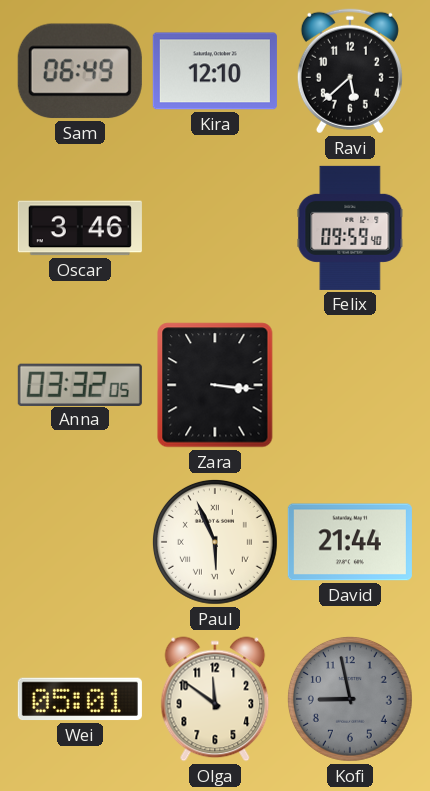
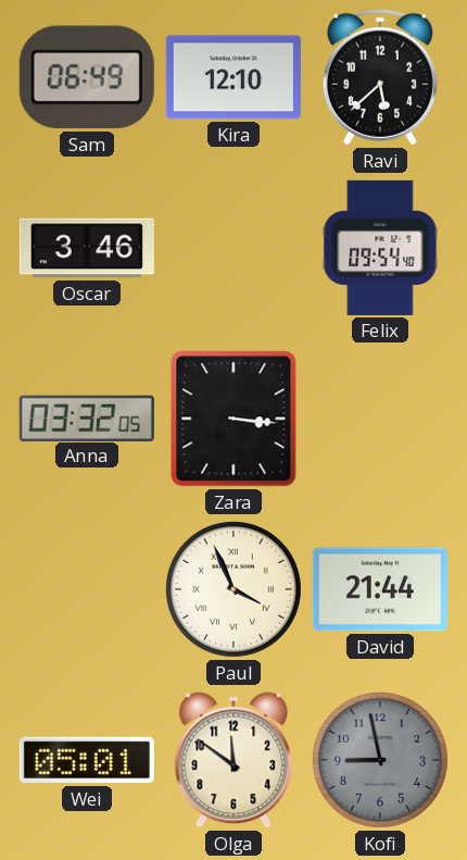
Felix: 09:59 -> 09:54 (380, 248)
Paul: 5:56 -> 3:56 (233, 589)
